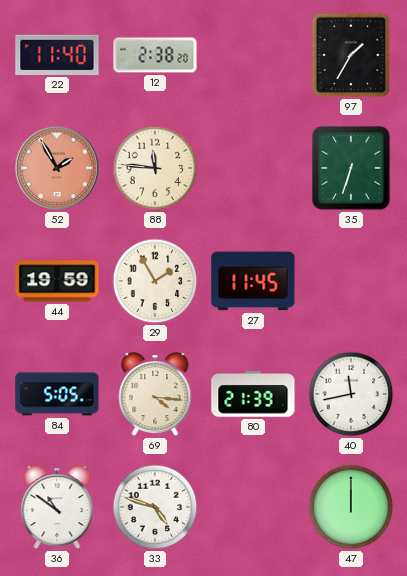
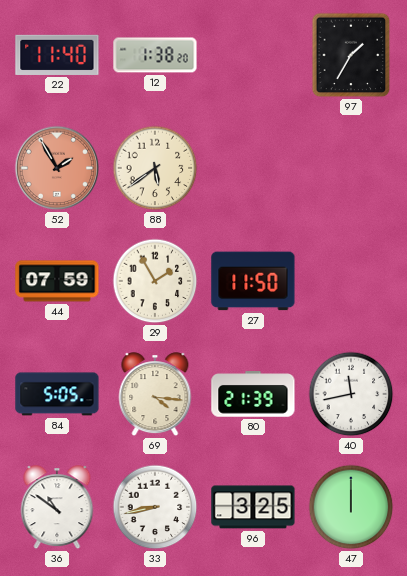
12: 2:38 -> 1:38 (155, 55)
88: 11:46 -> 5:39 (155, 168)
35: 6:33 -> none (351, 168)
44: 19:59 -> 07:59 (57, 281)
27: 11:45 -> 11:50 (253, 281)
33: 4:48 -> 8:43 (155, 507)
96: none -> 3:25 (253, 507)
